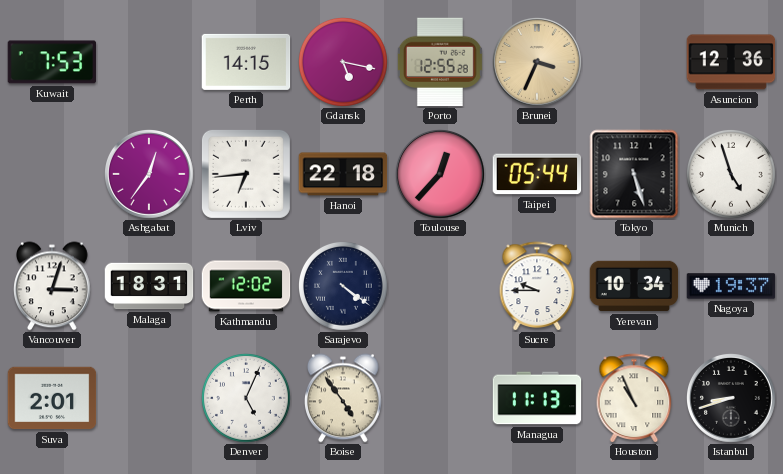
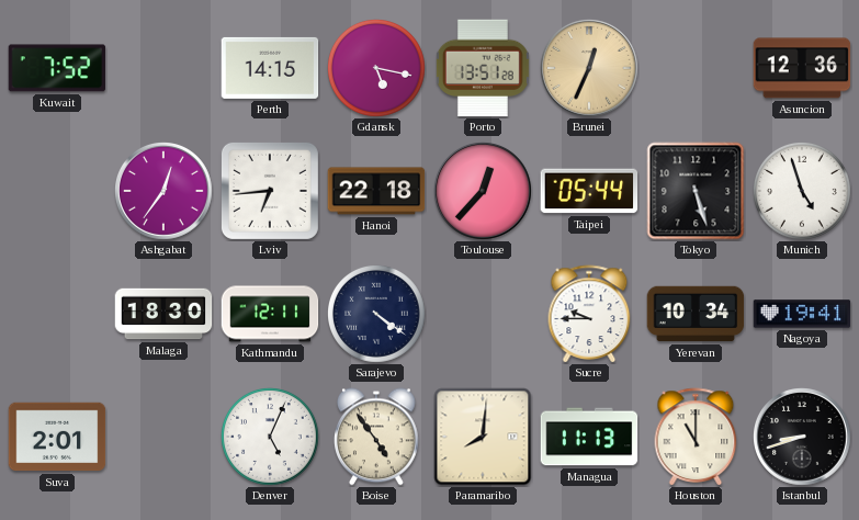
Kuwait: 7:53 -> 7:52 (57, 68)
Porto: 12:55 -> 13:51 (483, 68)
Brunei: 3:34 -> 12:34 (590, 69)
Vancouver: 3:03 -> none (53, 286)
Malaga: 18:31 -> 18:30 (163, 314)
Kathmandu: 12:02 -> 12:11 (270, 314)
Nagoya: 19:37 -> 19:41 (802, 314)
Paramaribo: none -> 8:01 (483, 437)
Houston: 10:56 -> 11:00 (696, 437)
